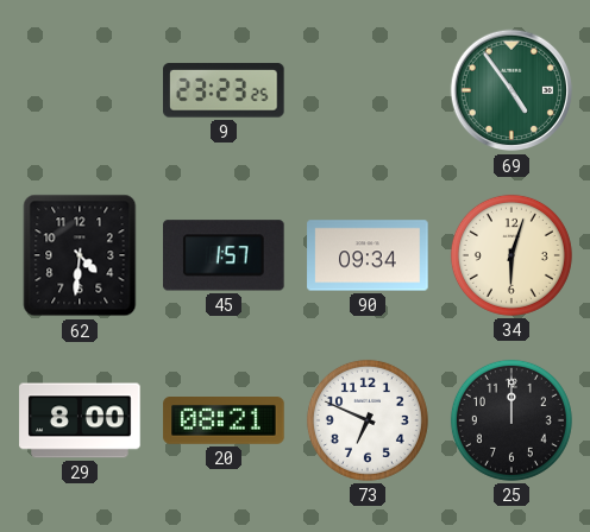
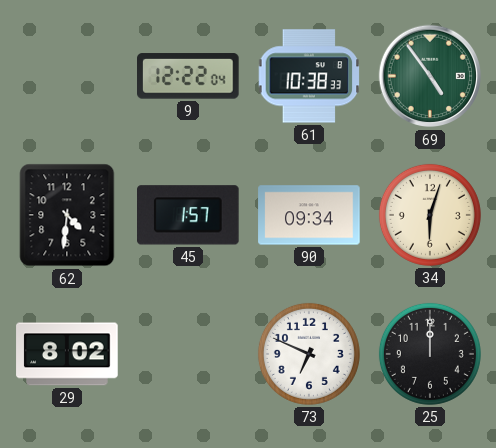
9: 23:23 -> 12:22 (188, 76)
61: none -> 10:38 (309, 76)
29: 8:00 -> 8:02 (67, 354)
20: 08:21 -> none (224, 422)
